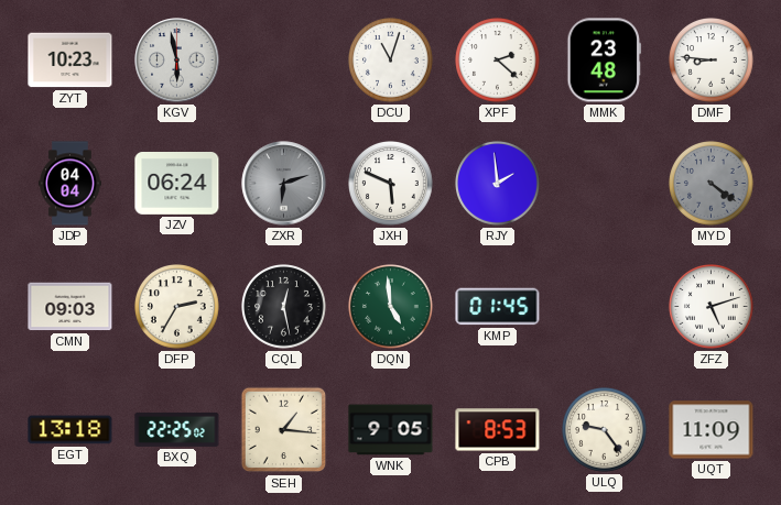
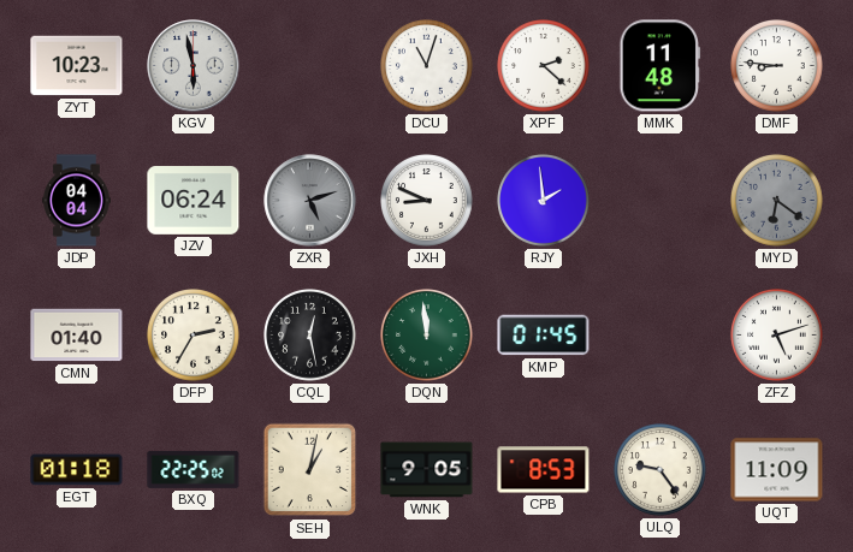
MMK: 23:48 -> 11:48 (661, 66)
ZXR: 6:12 -> 5:12 (310, 201)
JXH: 5:49 -> 8:49 (427, 201)
MYD: 4:21 -> 6:21 (777, 201)
CMN: 09:03 -> 01:40 (77, 336)
DQN: 4:59 -> 11:59 (427, 336)
EGT: 13:18 -> 01:18 (77, 470)
SEH: 1:16 -> 1:02 (310, 470)
